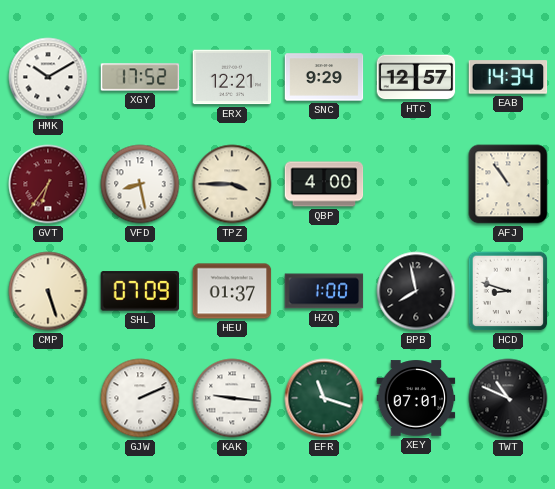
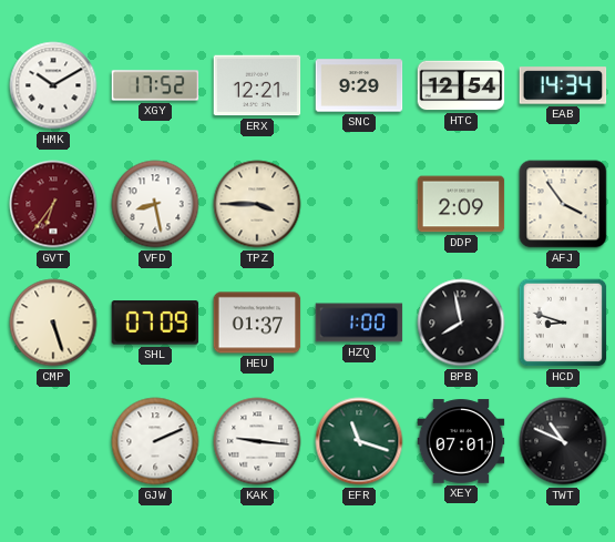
HTC: 12:57 -> 12:54 (461, 85)
QBP: 4:00 -> none (324, 184)
DDP: none -> 2:09 (461, 204)
AFJ: 10:54 -> 3:54 (563, 204)
